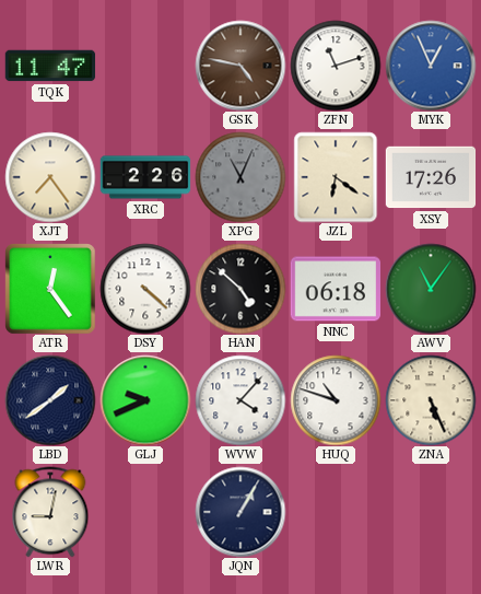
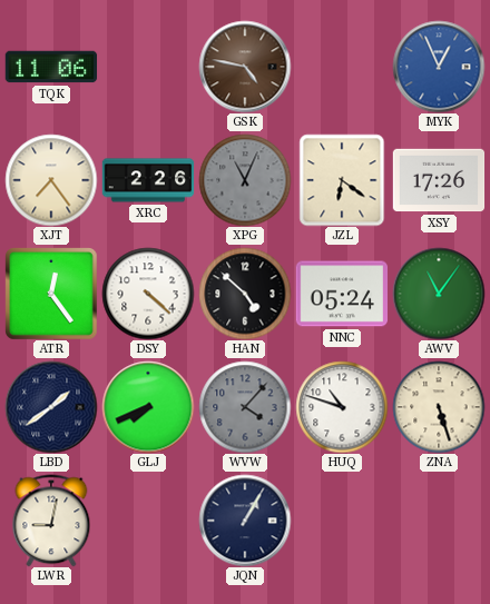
TQK: 11:47 -> 11:06 (51, 67)
ZFN: 11:12 -> none (336, 66)
NNC: 06:18 -> 05:24 (341, 294)
GLJ: 9:41 -> 7:41 (148, 407)
WVW dial: white -> grey (245, 407)
ZNA: 5:26 -> 5:27 (439, 407)
